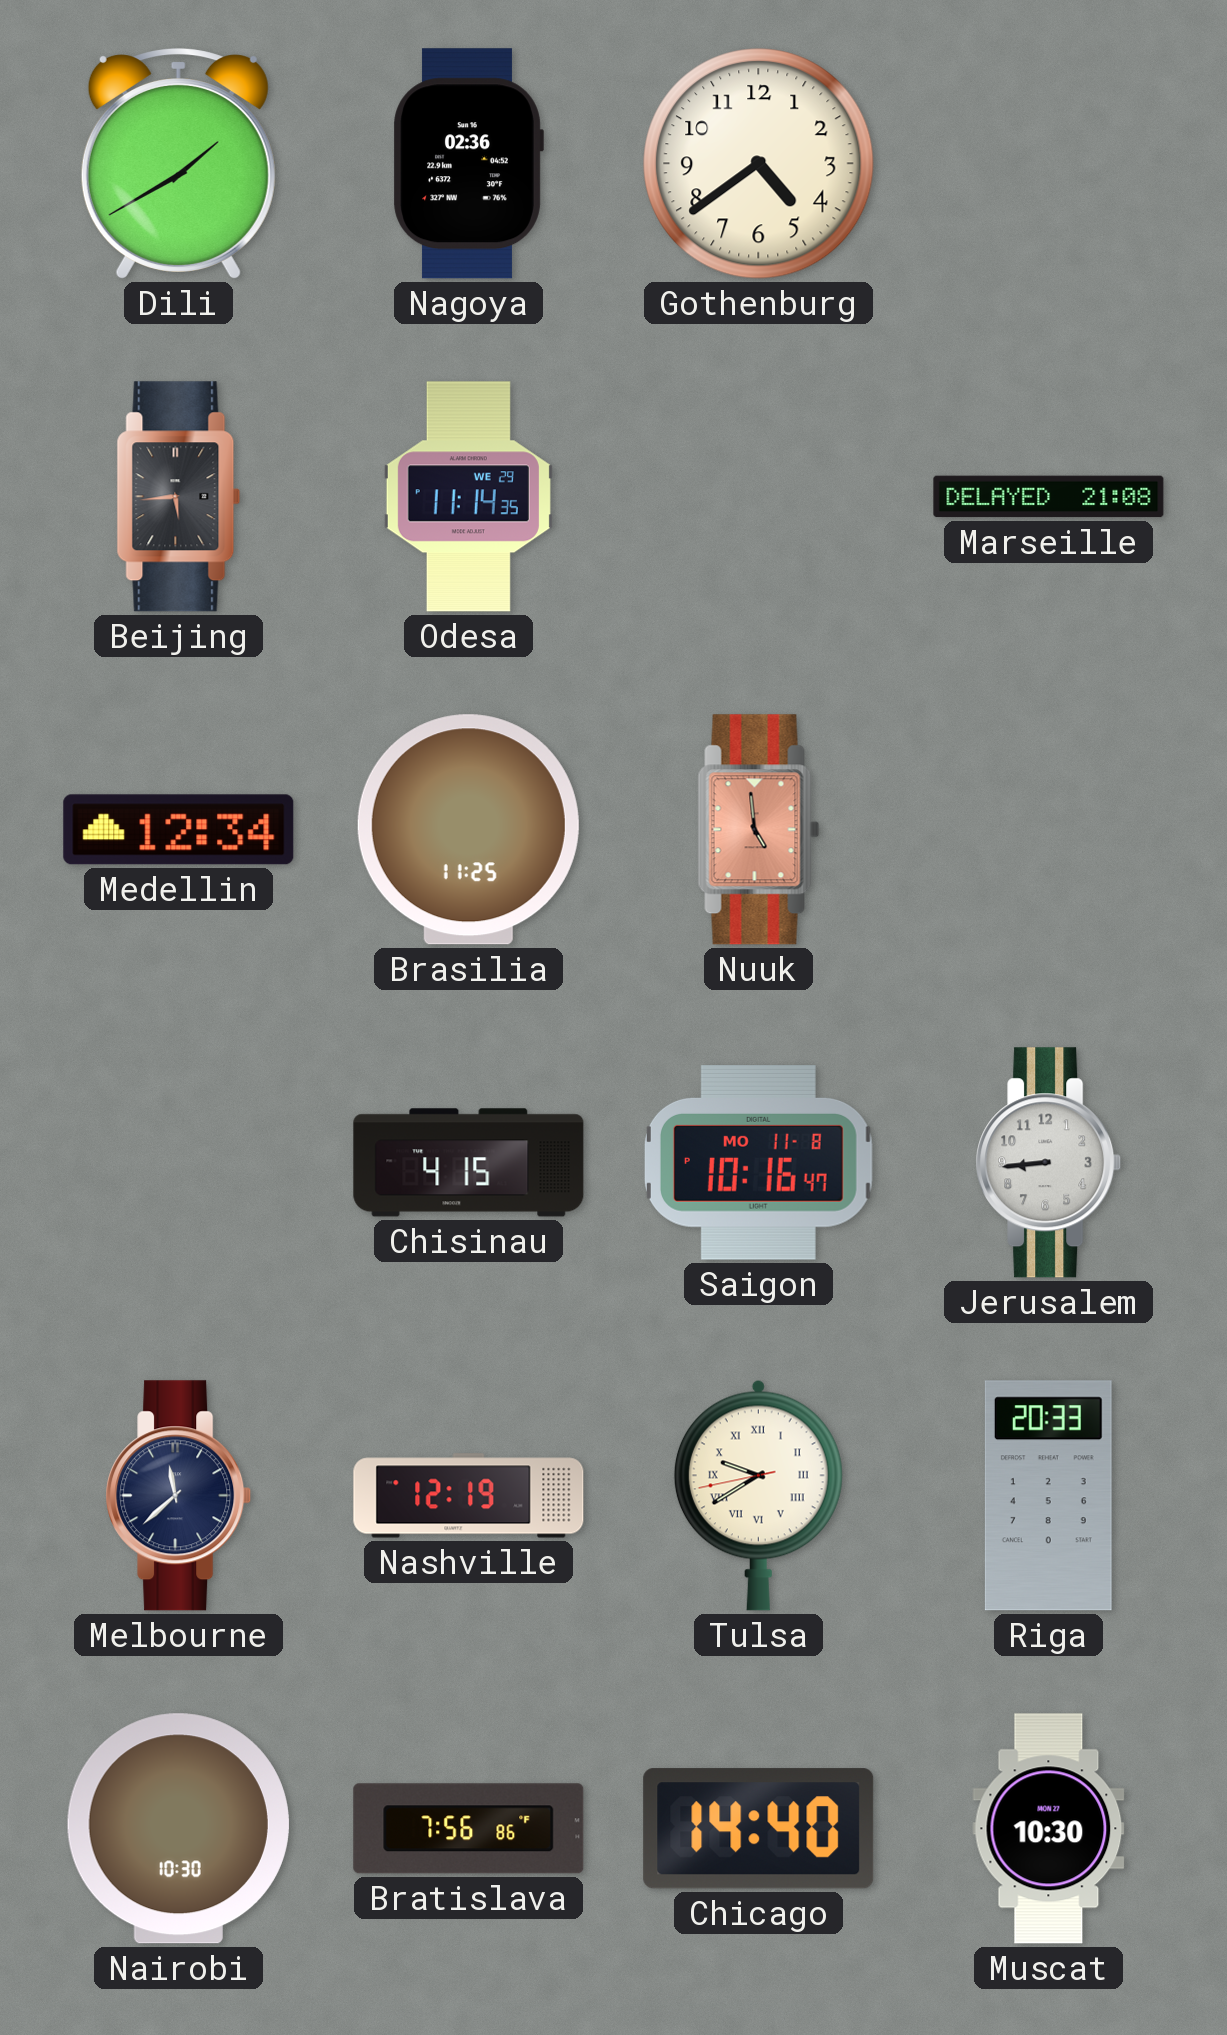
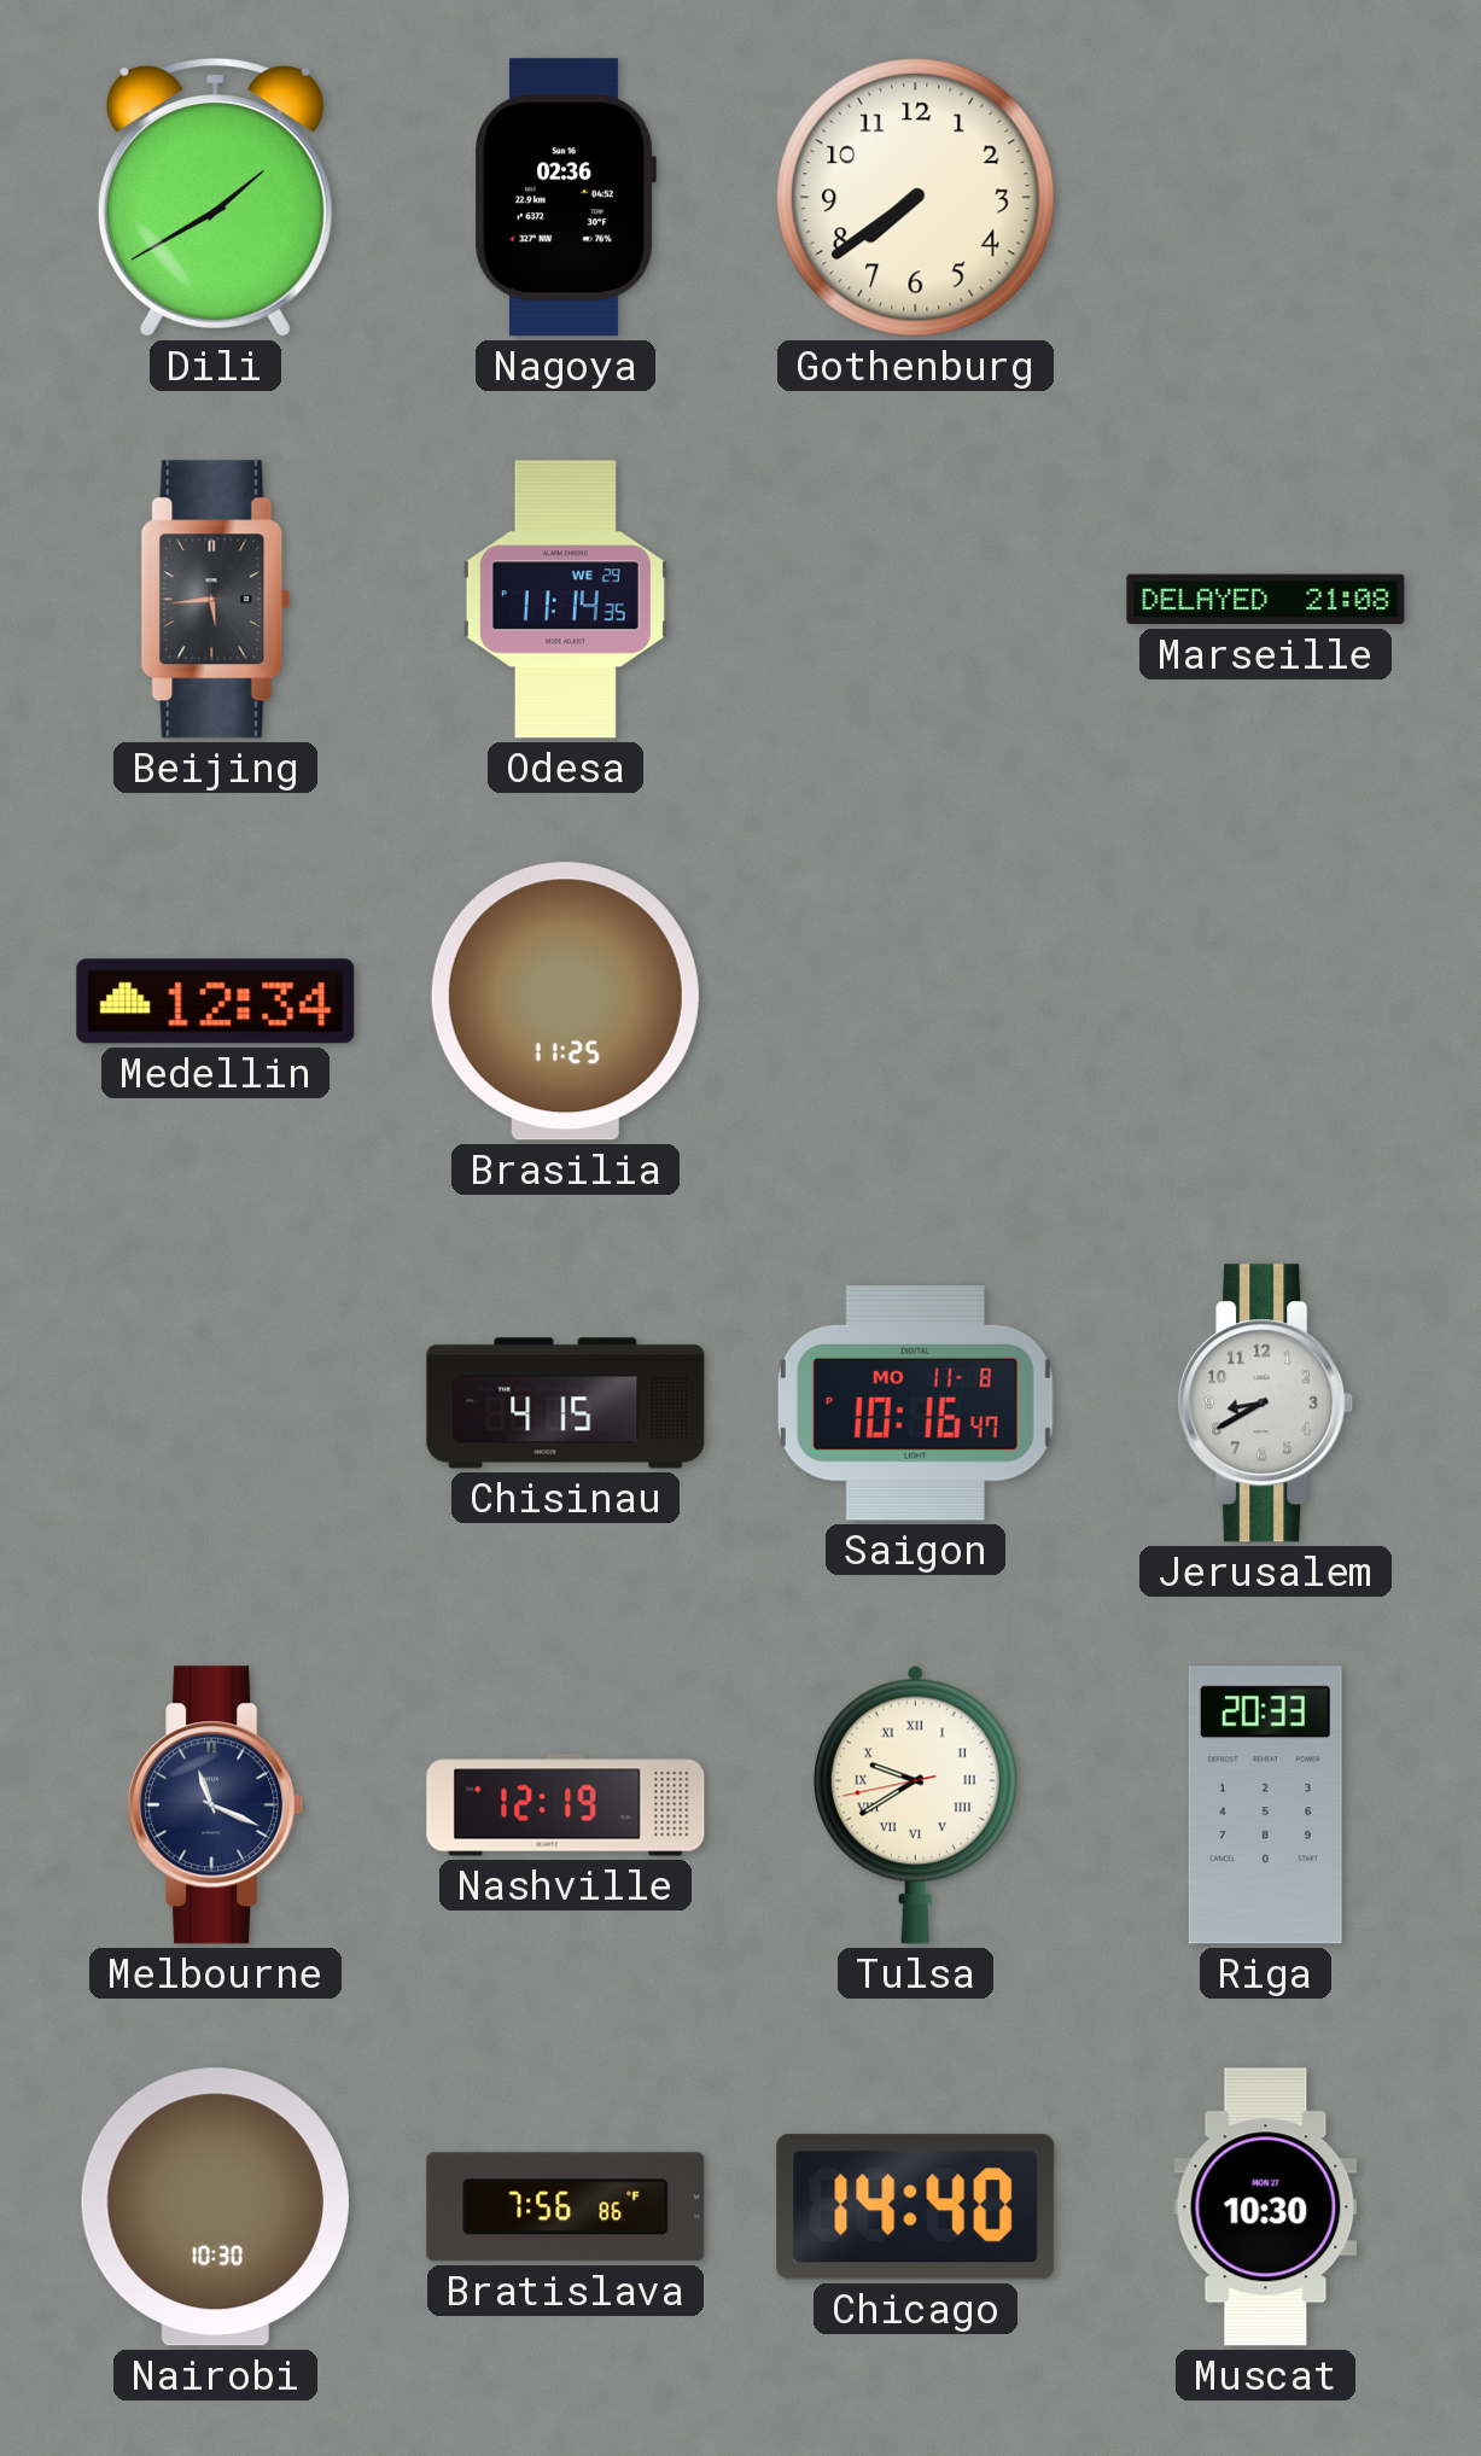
Gothenburg: 4:39 -> 7:39 (916, 198)
Nuuk: 4:59 -> none (759, 830)
Jerusalem: 8:44 -> 8:40 (1266, 1404)
Melbourne: 11:38 -> 11:19 (216, 1805)
